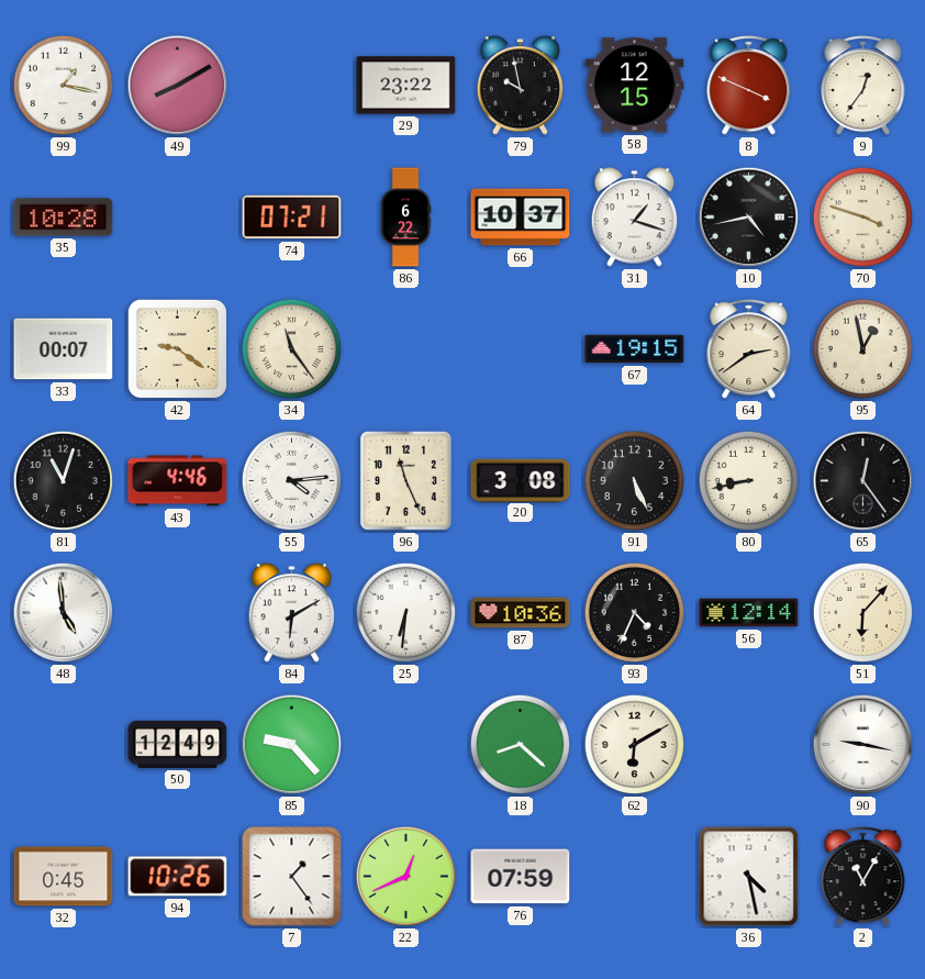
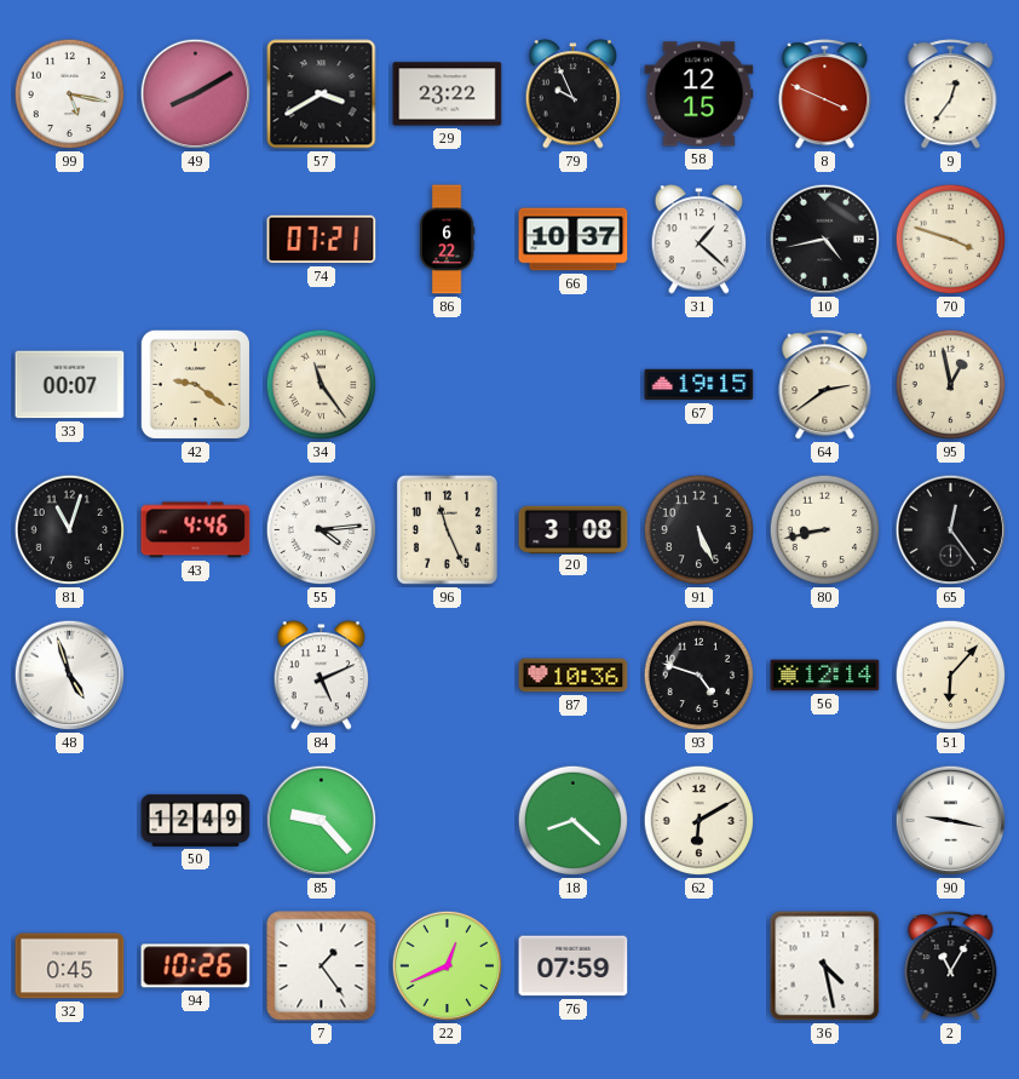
99: 1:17 -> 5:17 (70, 94)
57: none -> 3:40 (322, 94)
79: 9:58 -> 9:56 (574, 94)
35: 10:28 -> none (64, 218)
31: 1:18 -> 1:22 (700, 240)
48: 4:59 -> 4:57 (70, 676)
84: 6:10 -> 5:11 (322, 676)
25: 6:31 -> none (406, 613)
93: 4:34 -> 4:48 (700, 676)
